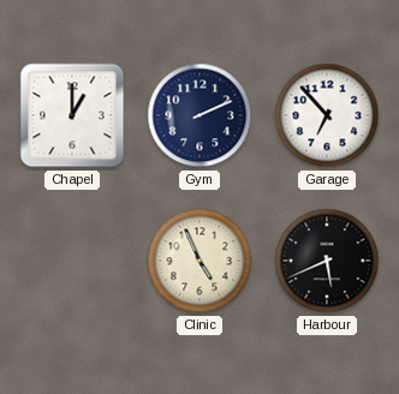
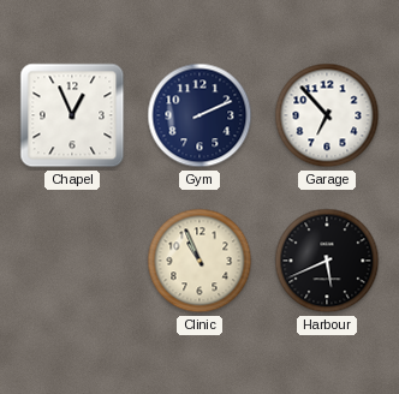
Chapel: 1:00 -> 12:56 (72, 115)
Clinic: 4:56 -> 10:56 (199, 261)
